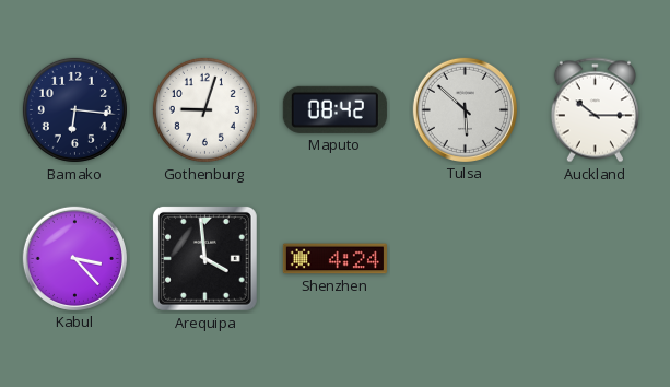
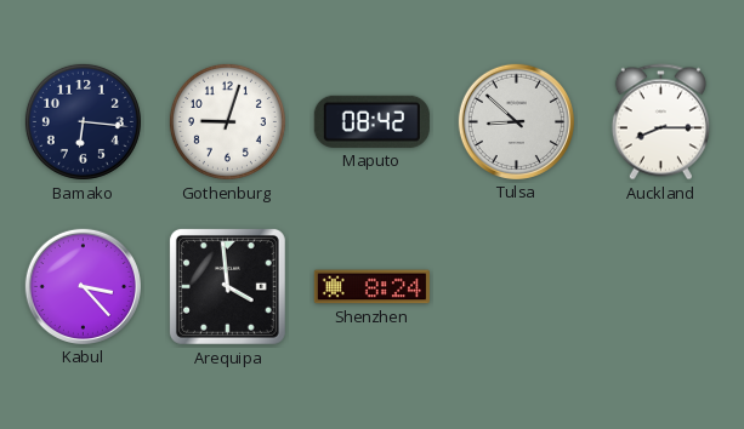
Tulsa: 5:52 -> 8:52 (516, 121)
Auckland: 10:15 -> 8:15 (660, 122)
Shenzhen: 4:24 -> 8:24 (371, 287)
